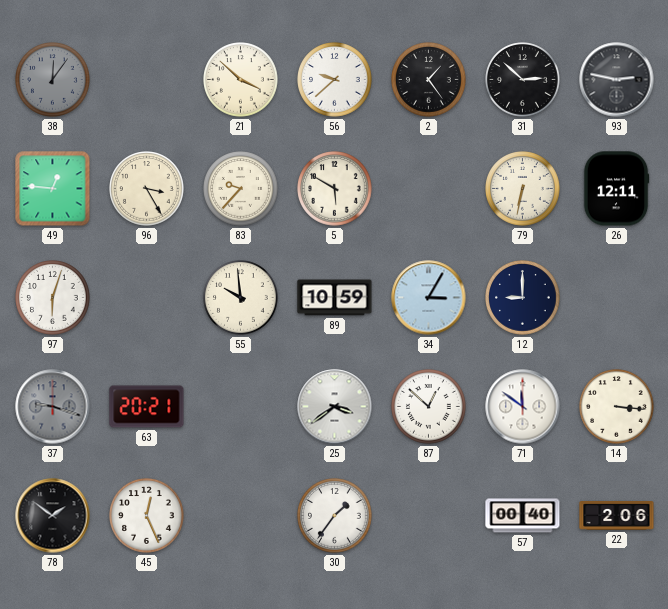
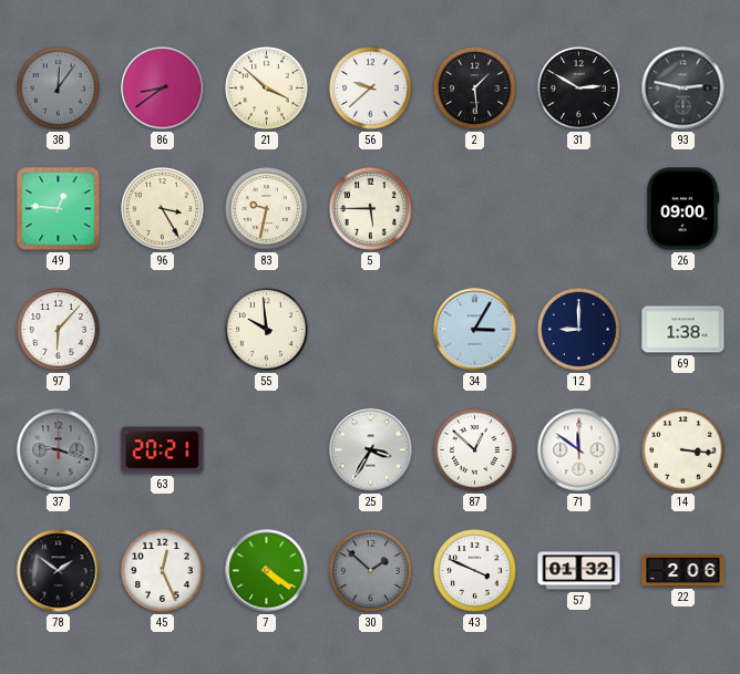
86: none -> 8:39 (163, 89)
2: 1:24 -> 1:29 (475, 89)
31: 2:52 -> 2:50 (579, 89)
83: 9:37 -> 9:32 (267, 209)
5: 5:50 -> 5:45 (371, 209)
79: 6:32 -> none (523, 189)
26: 12:11 -> 09:00 (682, 209)
97: 6:03 -> 6:07 (59, 330)
89: 10:59 -> none (335, 298)
69: none -> 1:38 (684, 330)
25: 3:39 -> 3:35 (371, 450)
7: none -> 4:21 (267, 571)
30: 1:36 -> 1:52 (371, 571)
30 dial: white -> grey (371, 571)
43: none -> 3:49 (475, 571)
57: 00:40 -> 01:32 (579, 571)
